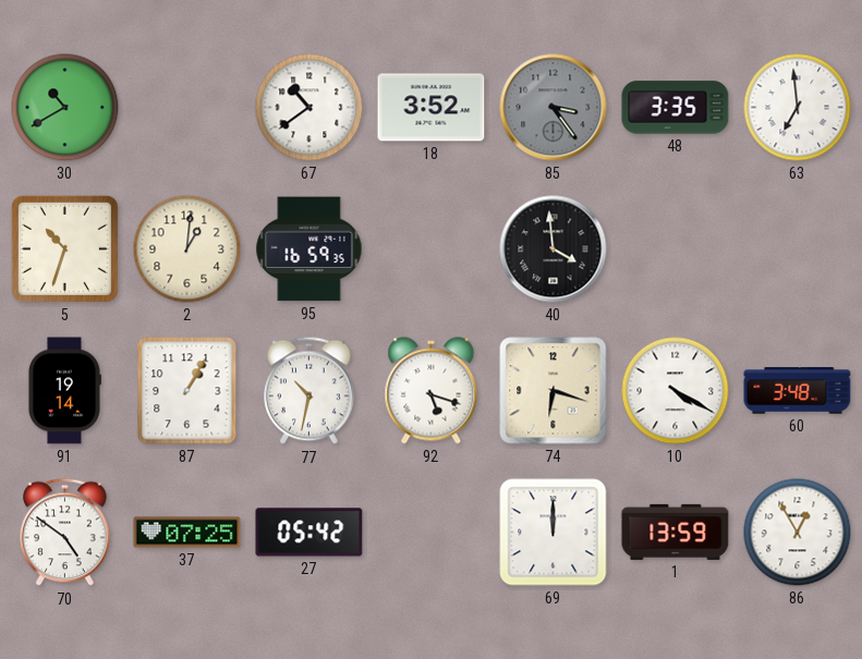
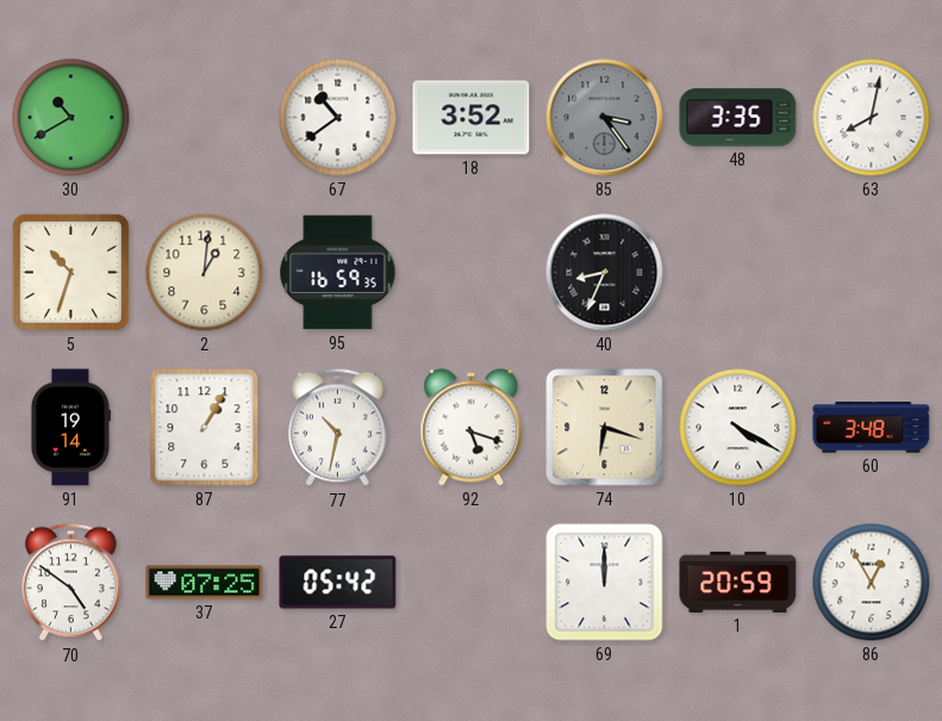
63: 6:59 -> 8:02 (872, 118)
40: 3:59 -> 8:34 (605, 273)
1: 13:59 -> 20:59 (738, 582)
